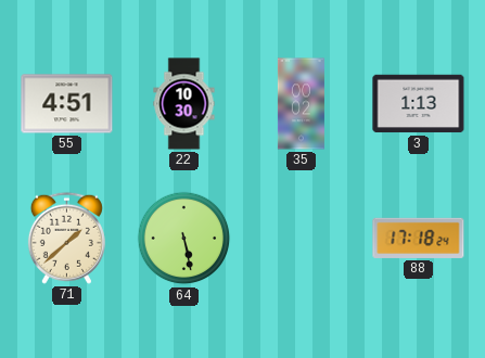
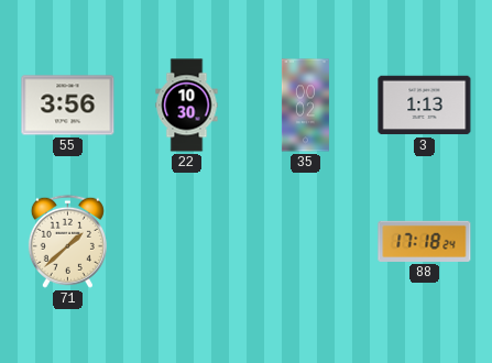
55: 4:51 -> 3:56 (68, 106)
64: 5:28 -> none (184, 239)
